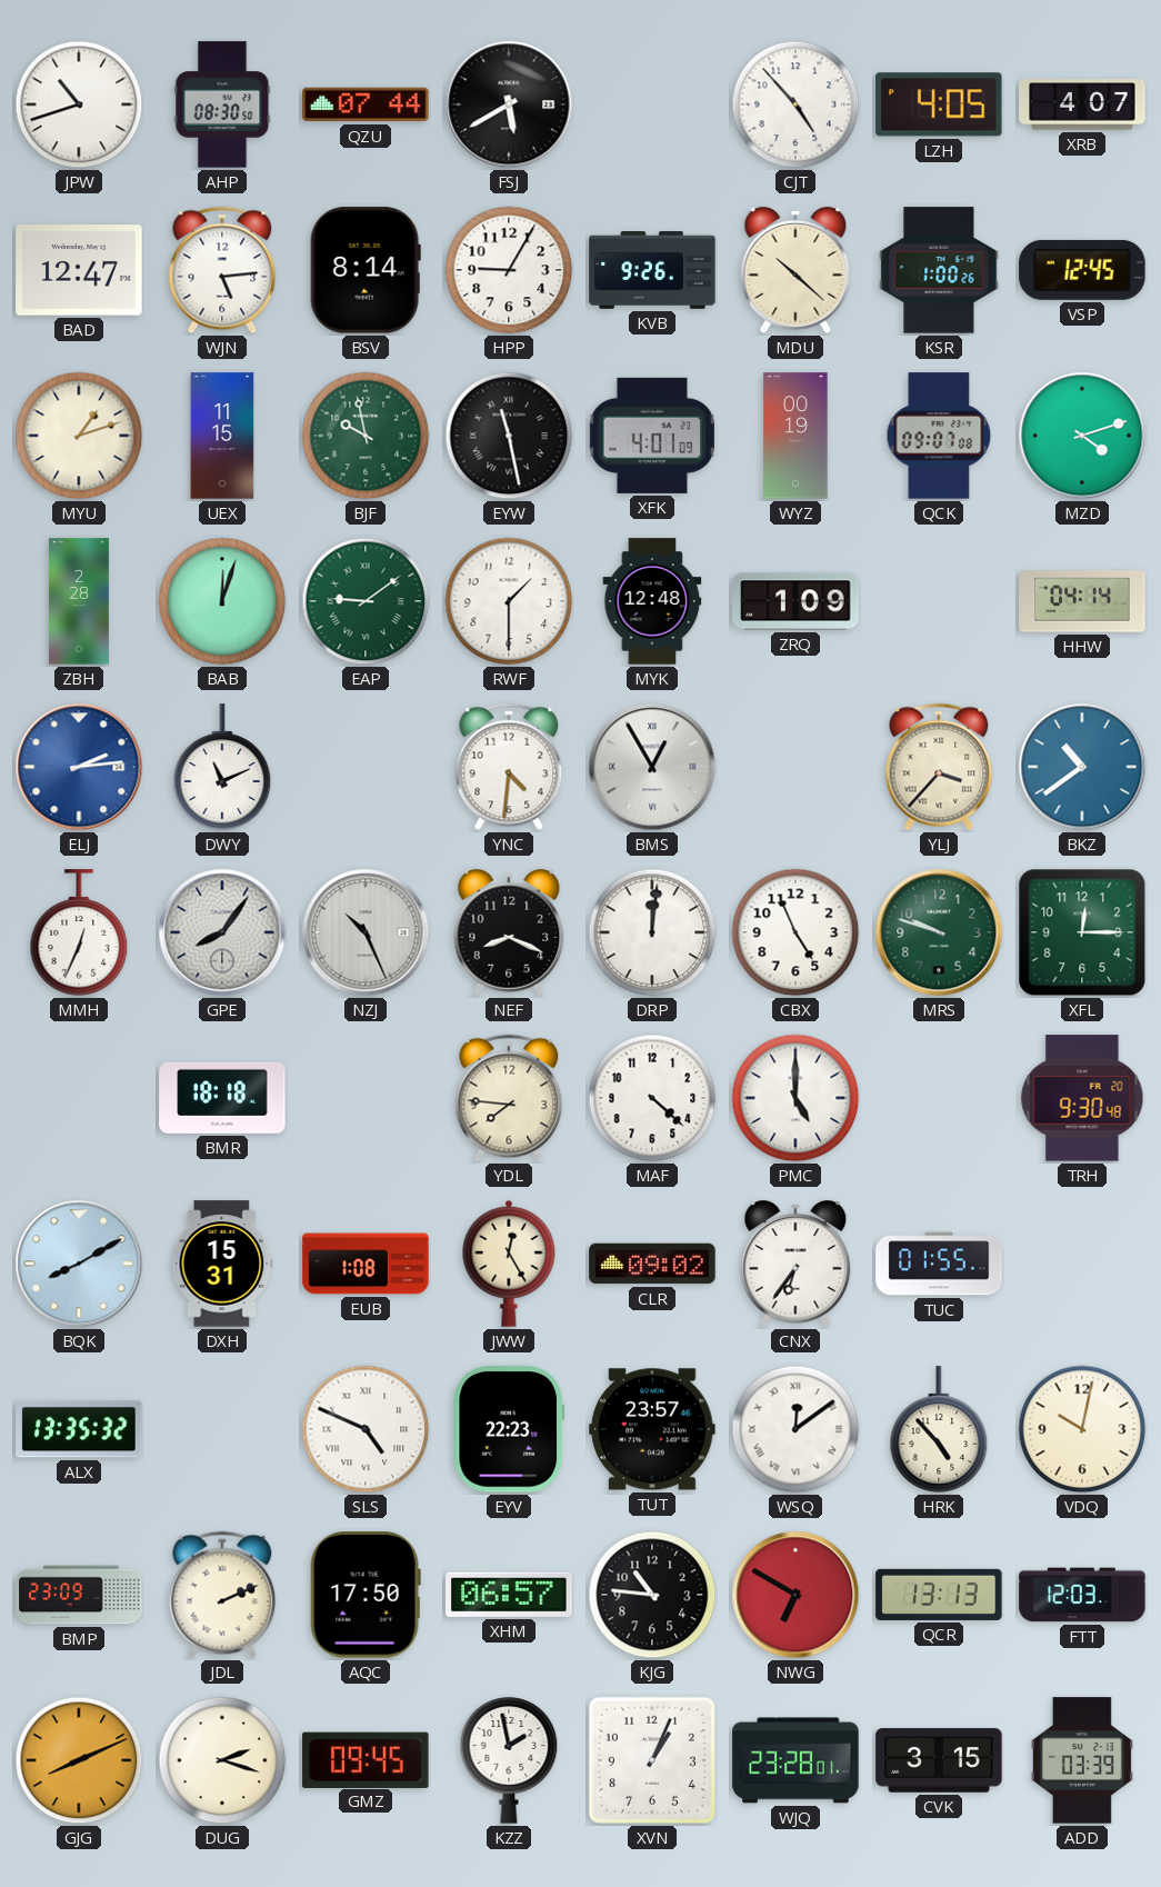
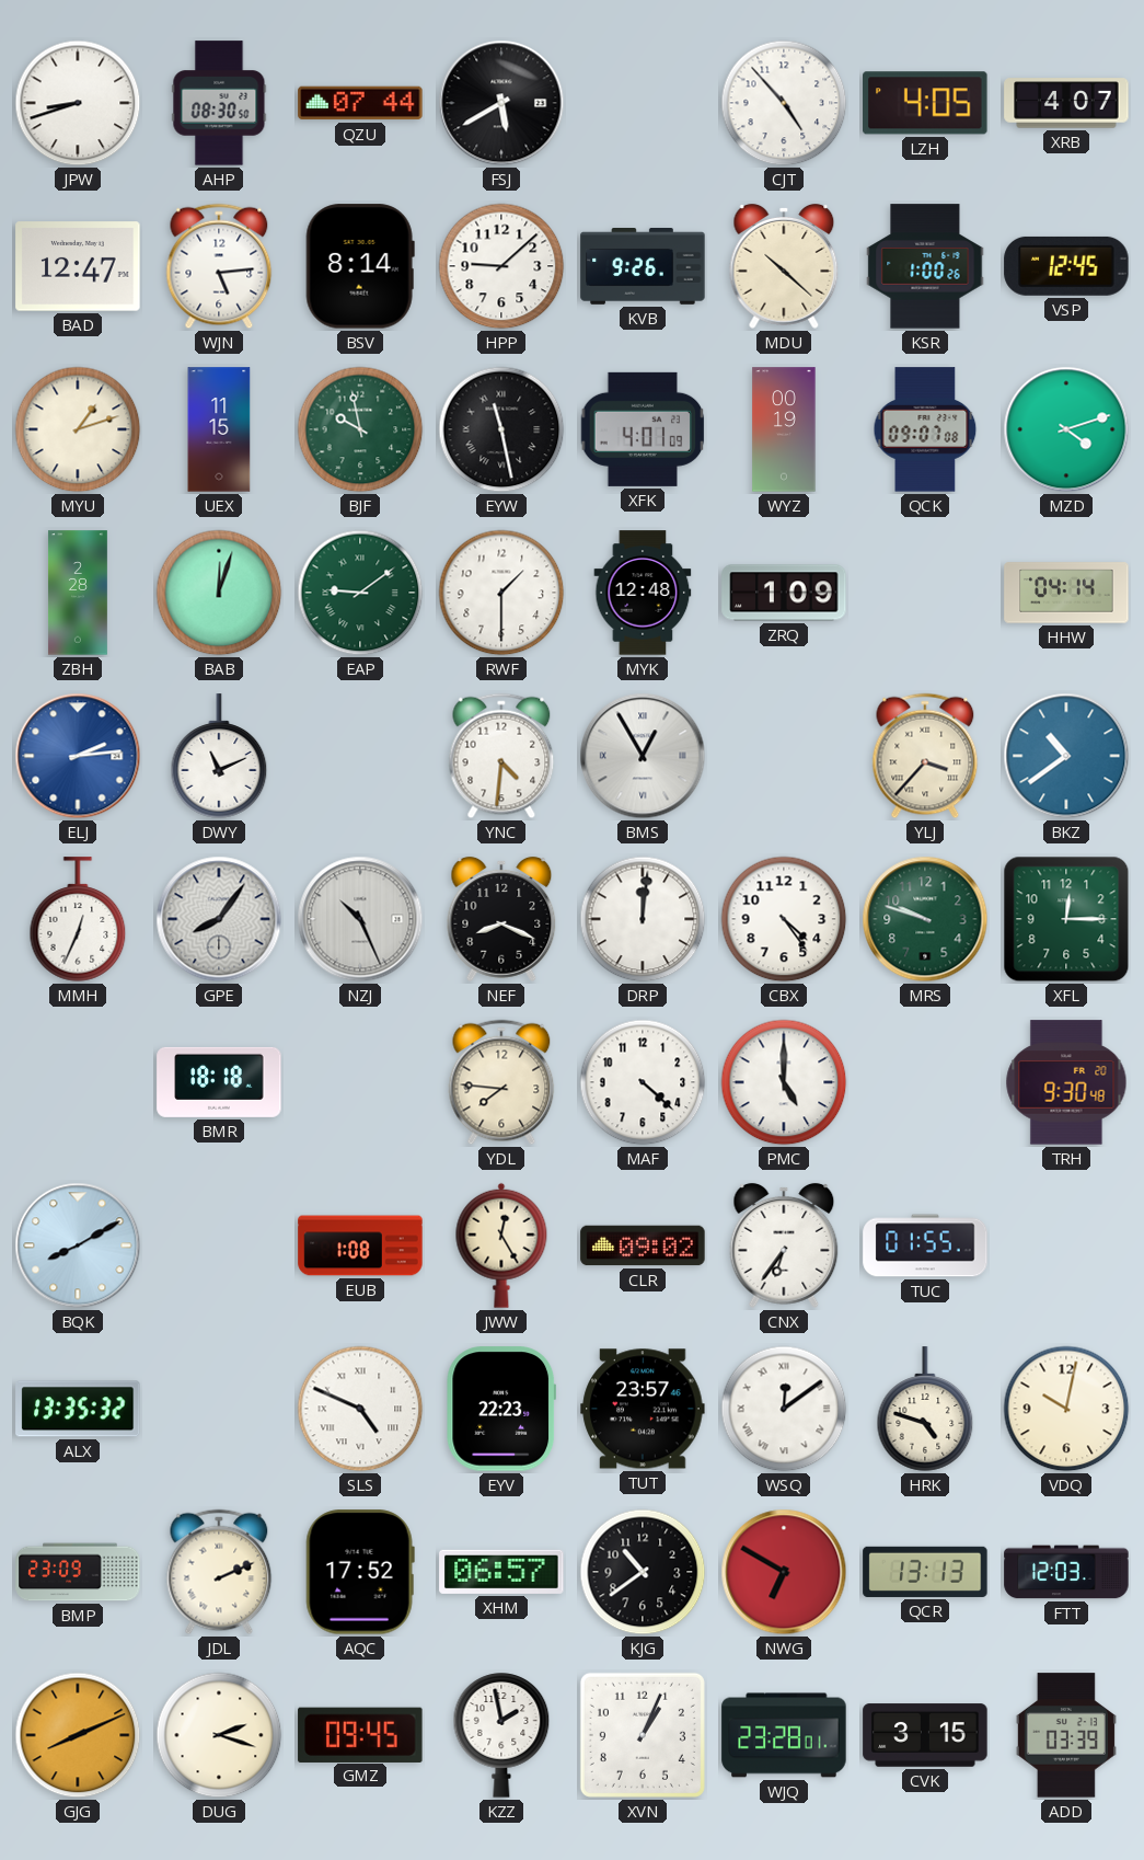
JPW: 10:42 -> 8:42 (78, 103)
HPP: 9:05 -> 9:08 (501, 266)
CBX: 4:56 -> 4:24 (784, 919)
DXH: 15:31 -> none (222, 1264)
HRK: 4:53 -> 4:48 (925, 1409)
AQC: 17:50 -> 17:52 (360, 1572)
KJG: 10:46 -> 10:39 (643, 1572)
